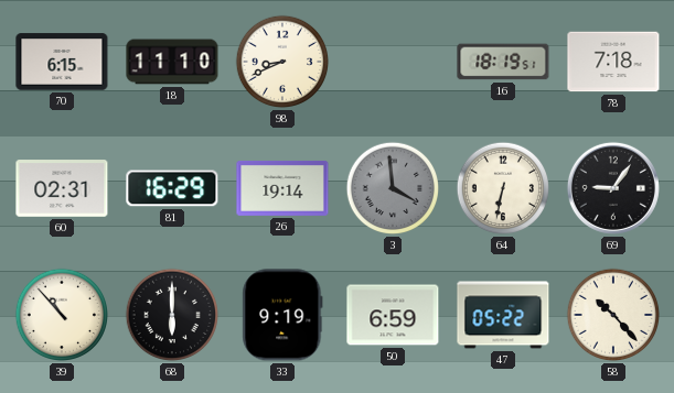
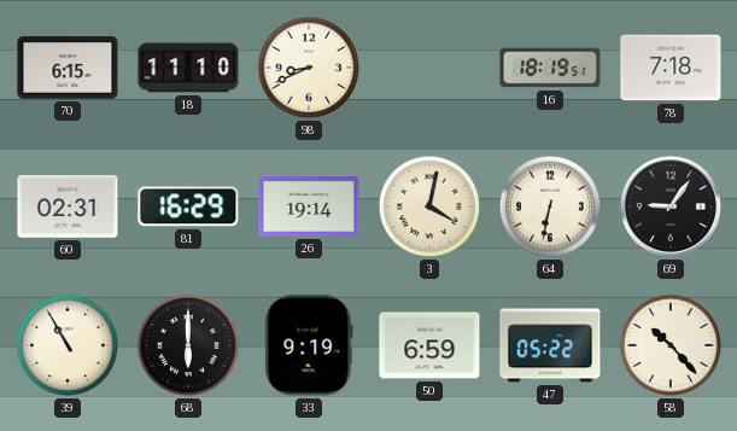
3: 3:59 -> 4:02 (429, 206)
3 dial: grey -> cream (429, 206)
39: 10:53 -> 10:55 (68, 345)
